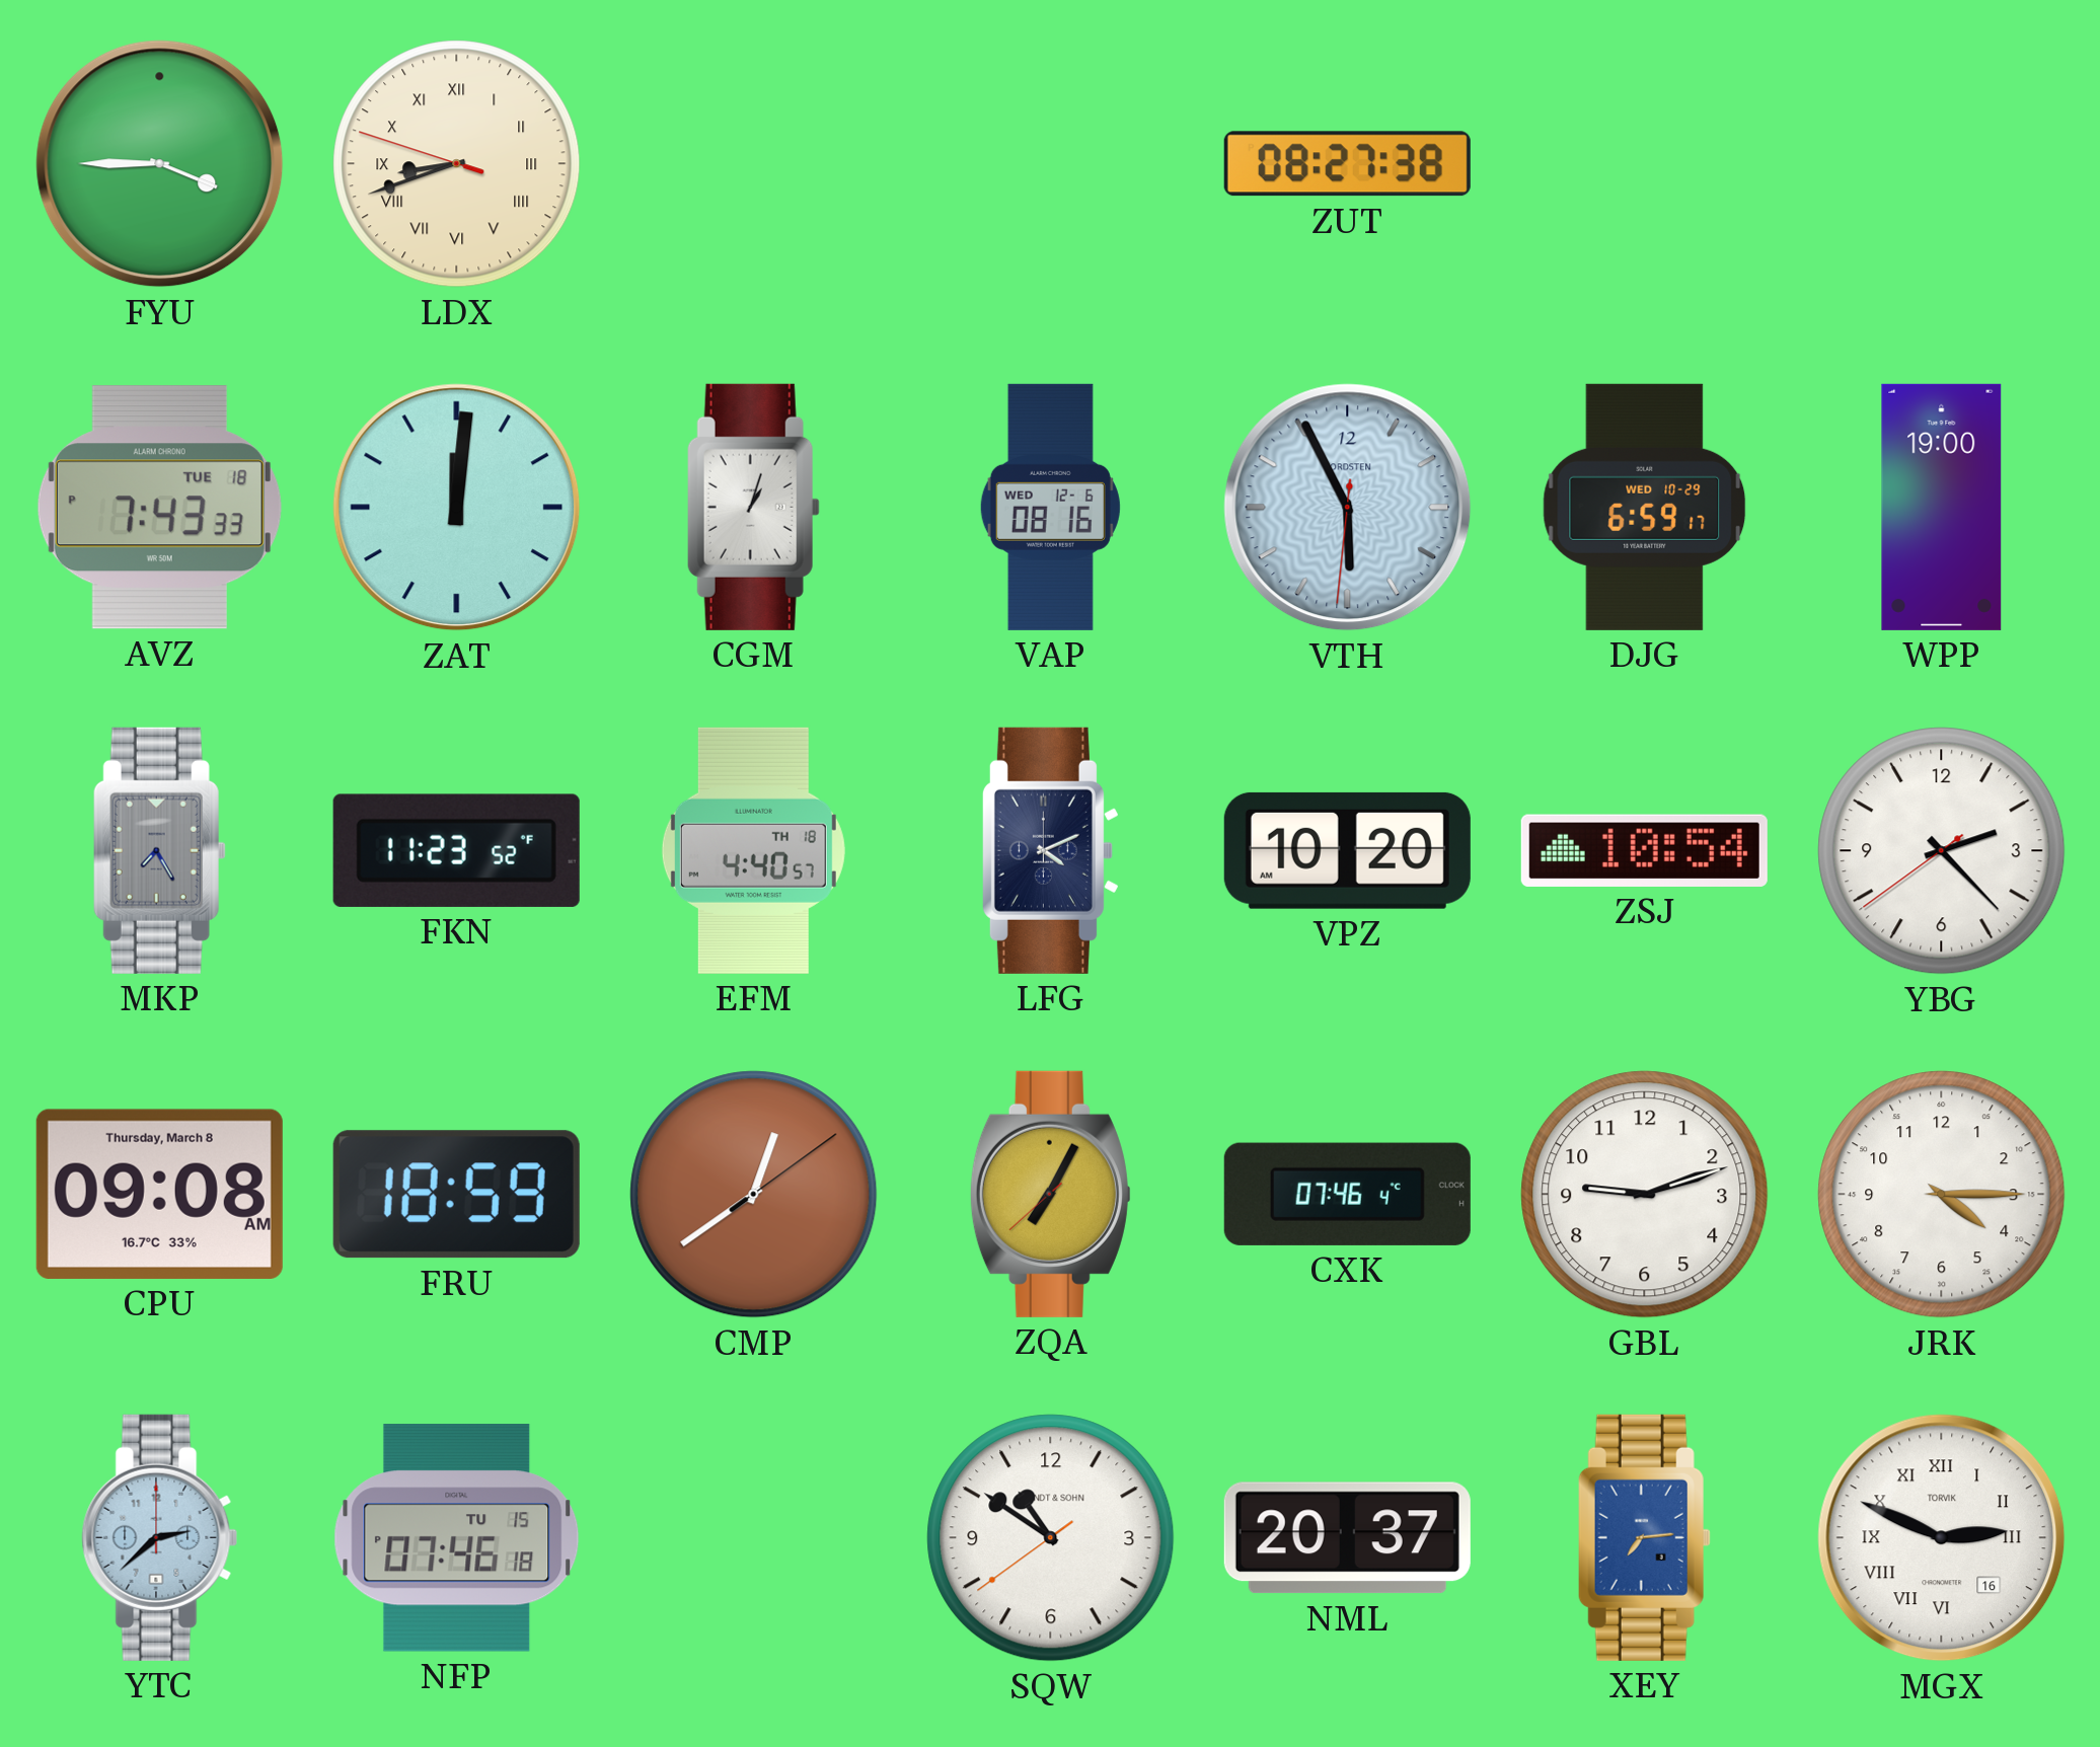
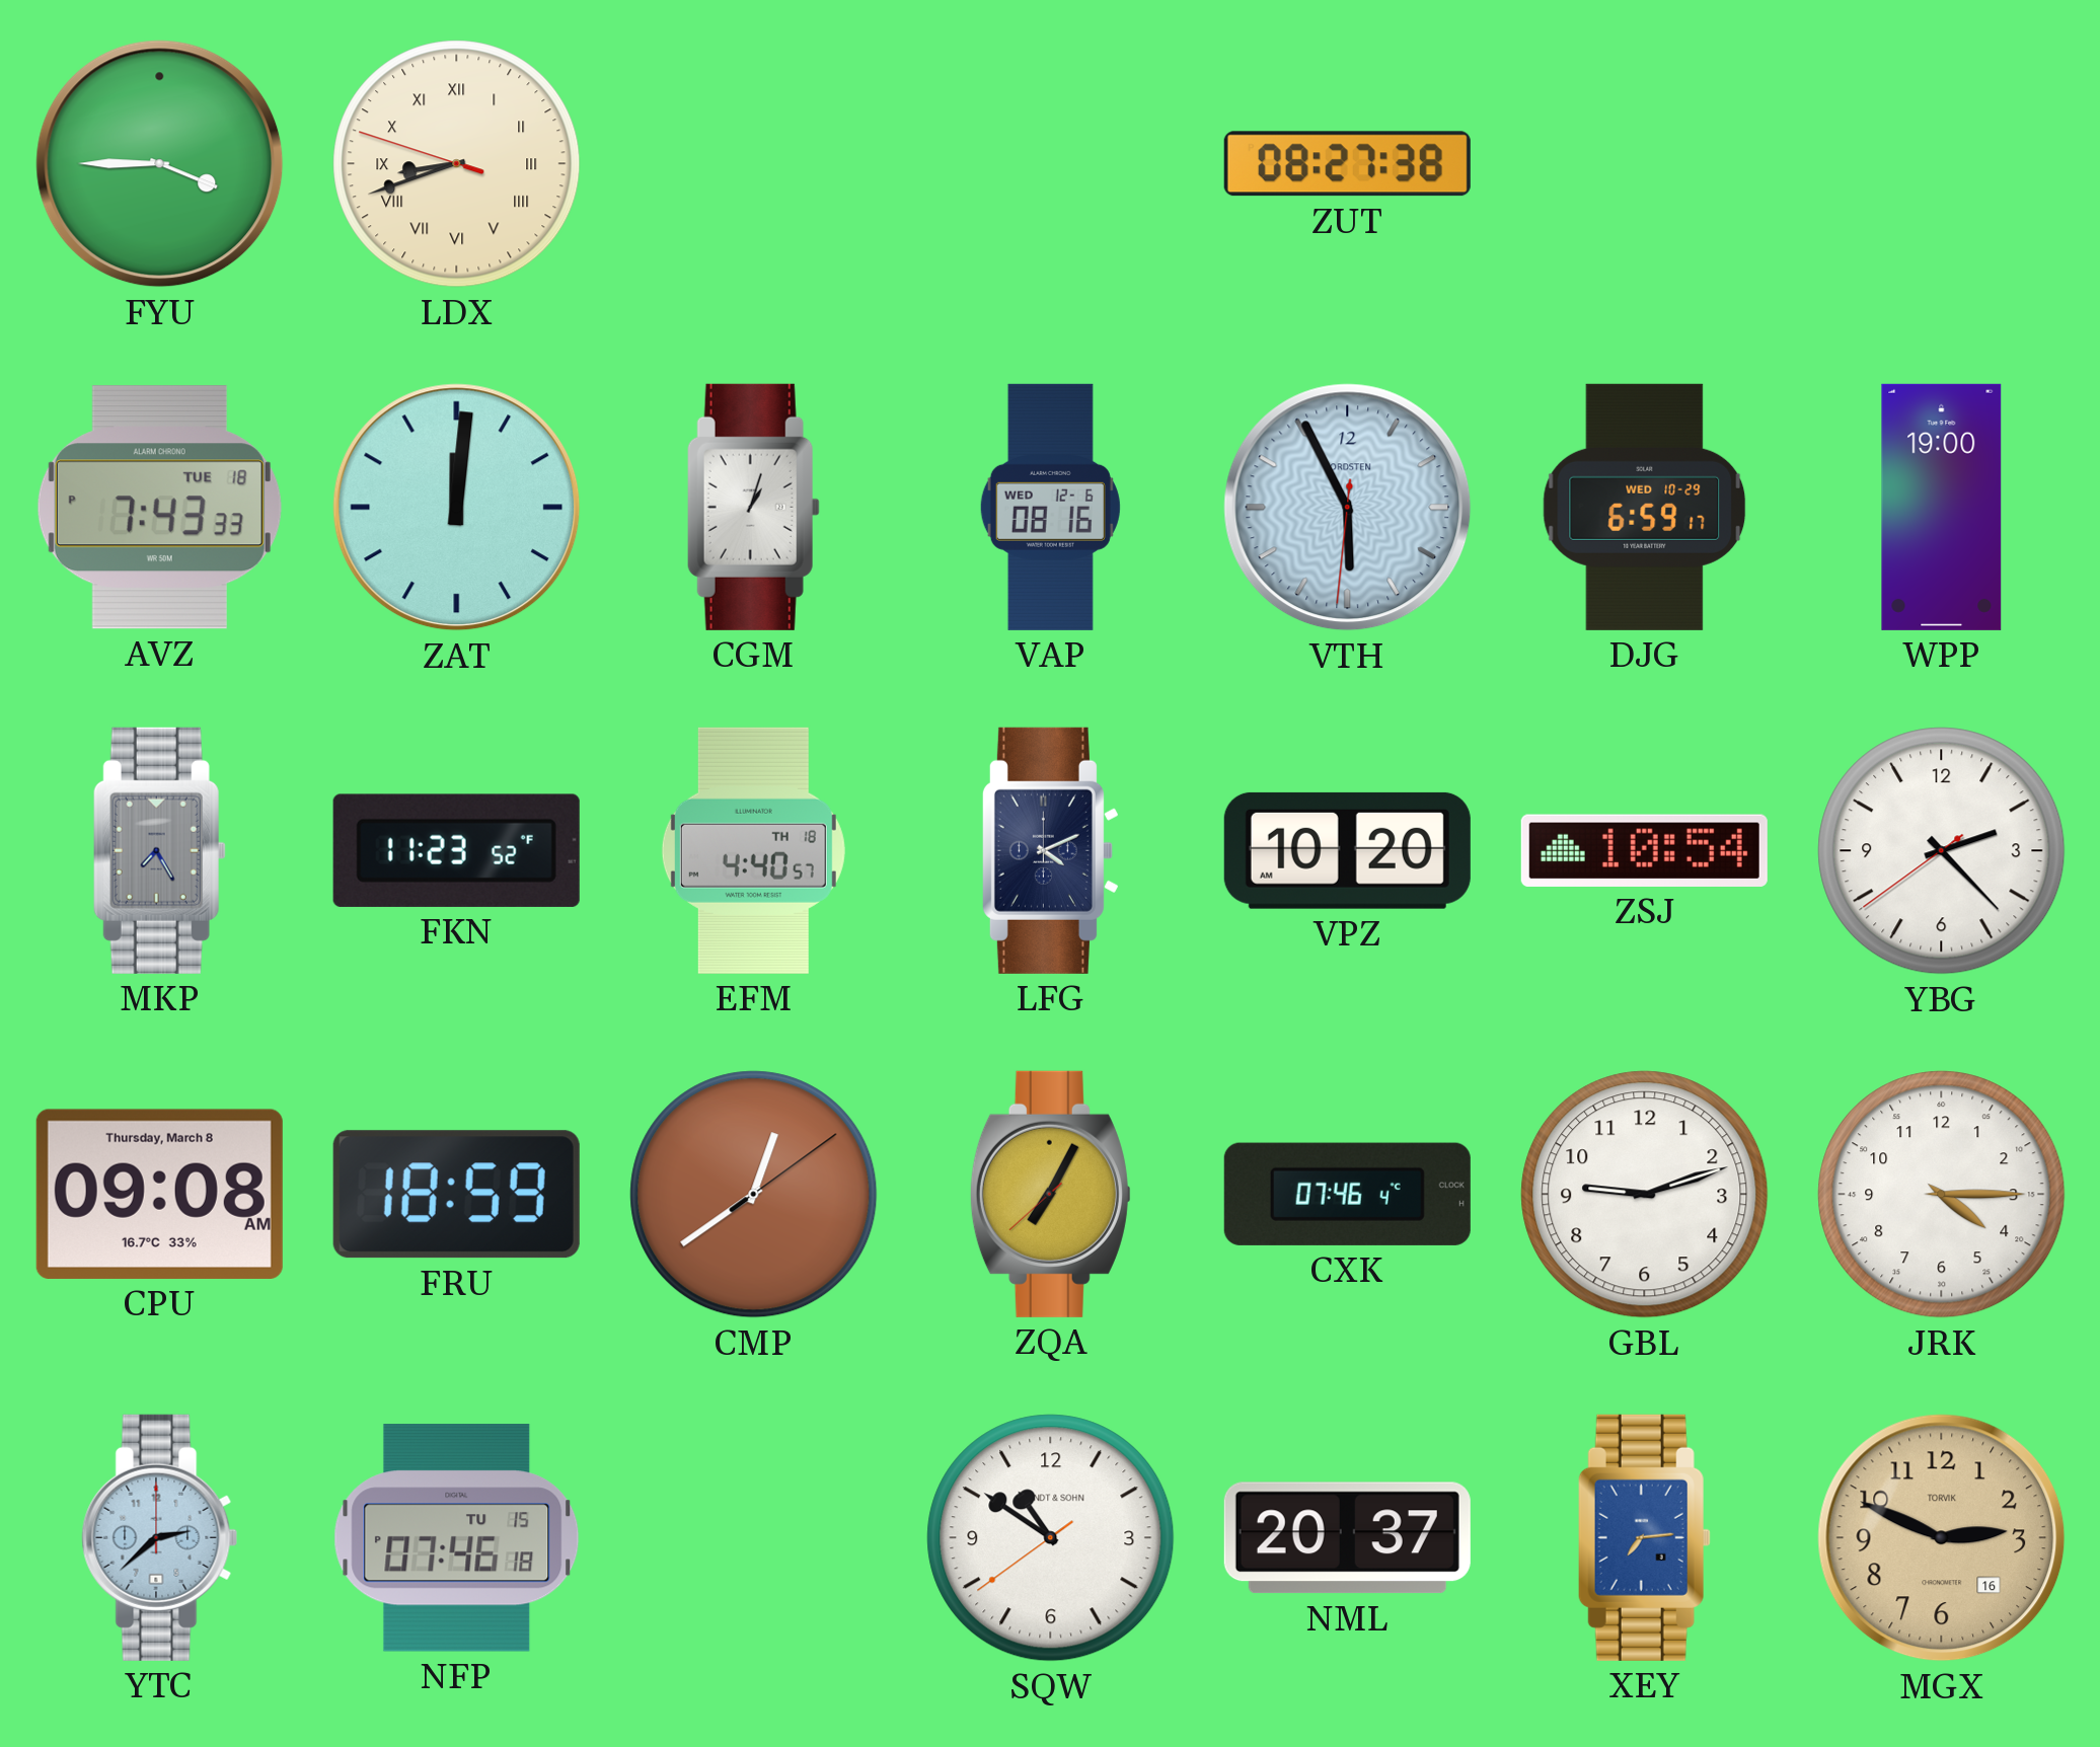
MGX dial: white -> champagne (1942, 1538)
MGX numerals: Roman -> Arabic (1942, 1538)
